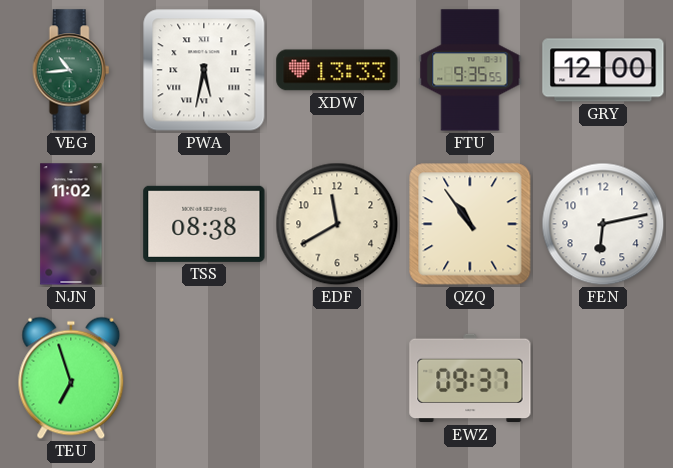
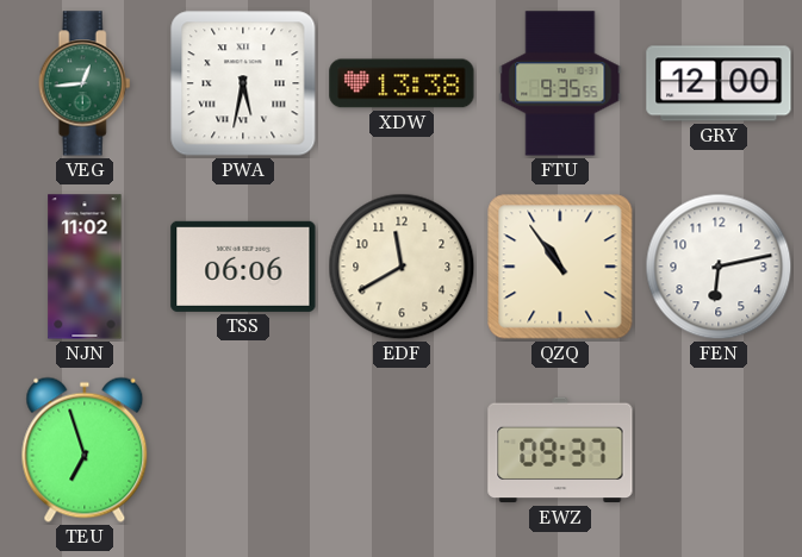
VEG: 10:44 -> 12:44 (85, 83)
XDW: 13:33 -> 13:38 (402, 83)
TSS: 08:38 -> 06:06 (243, 267)
